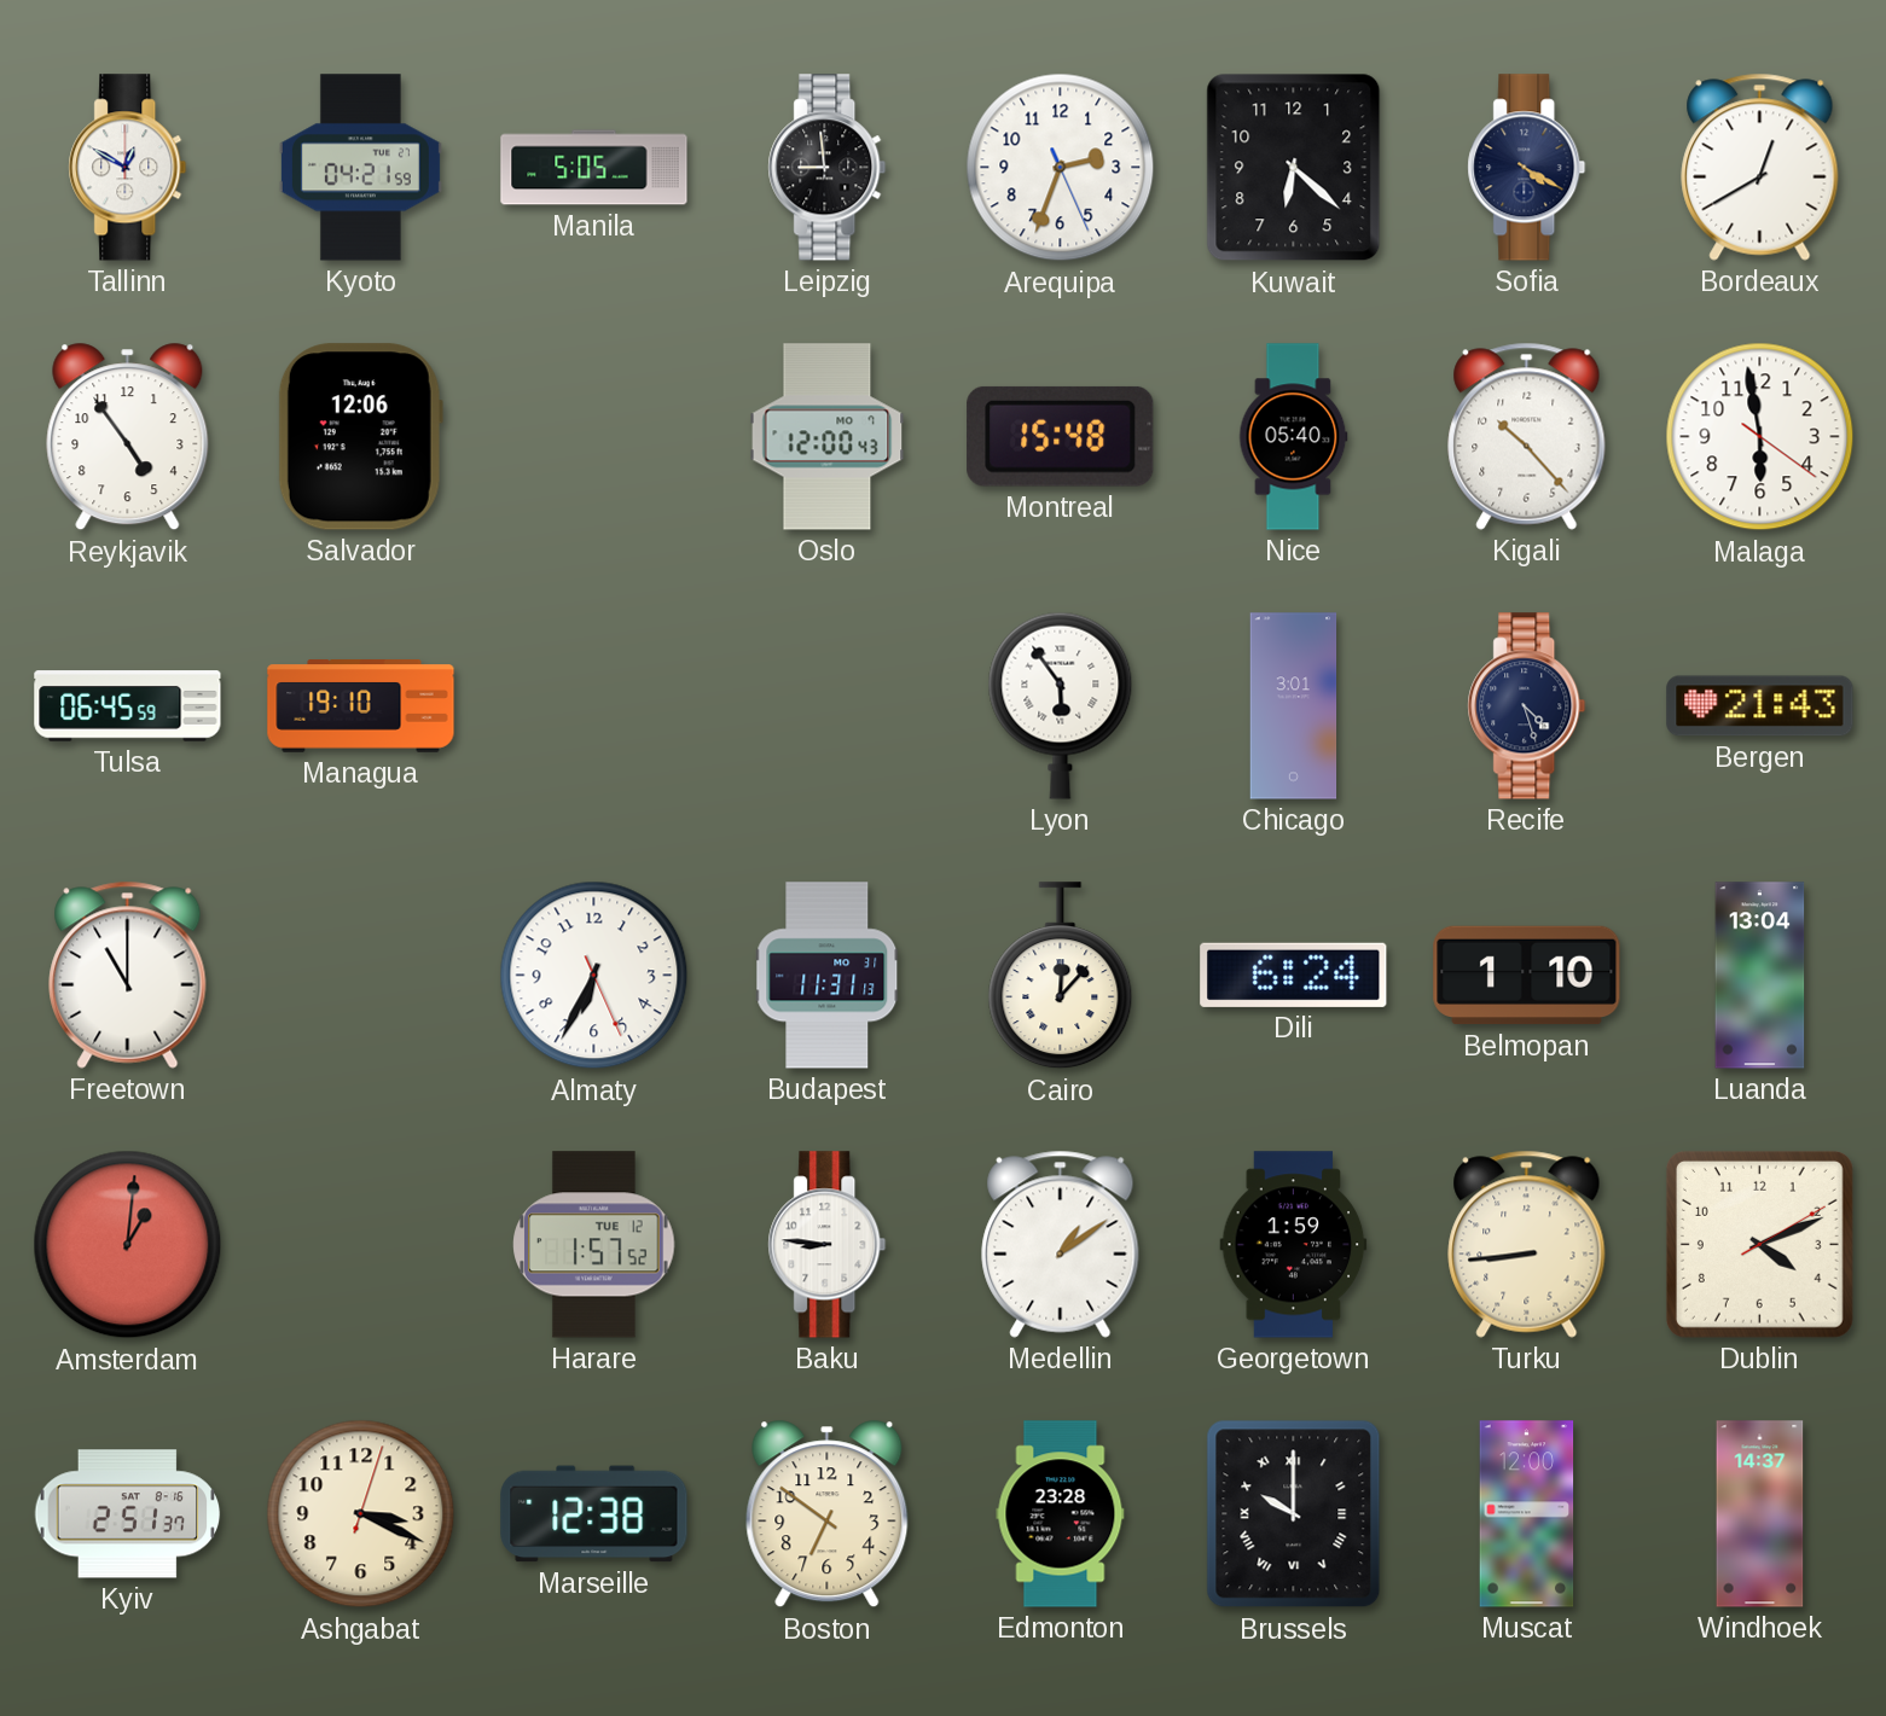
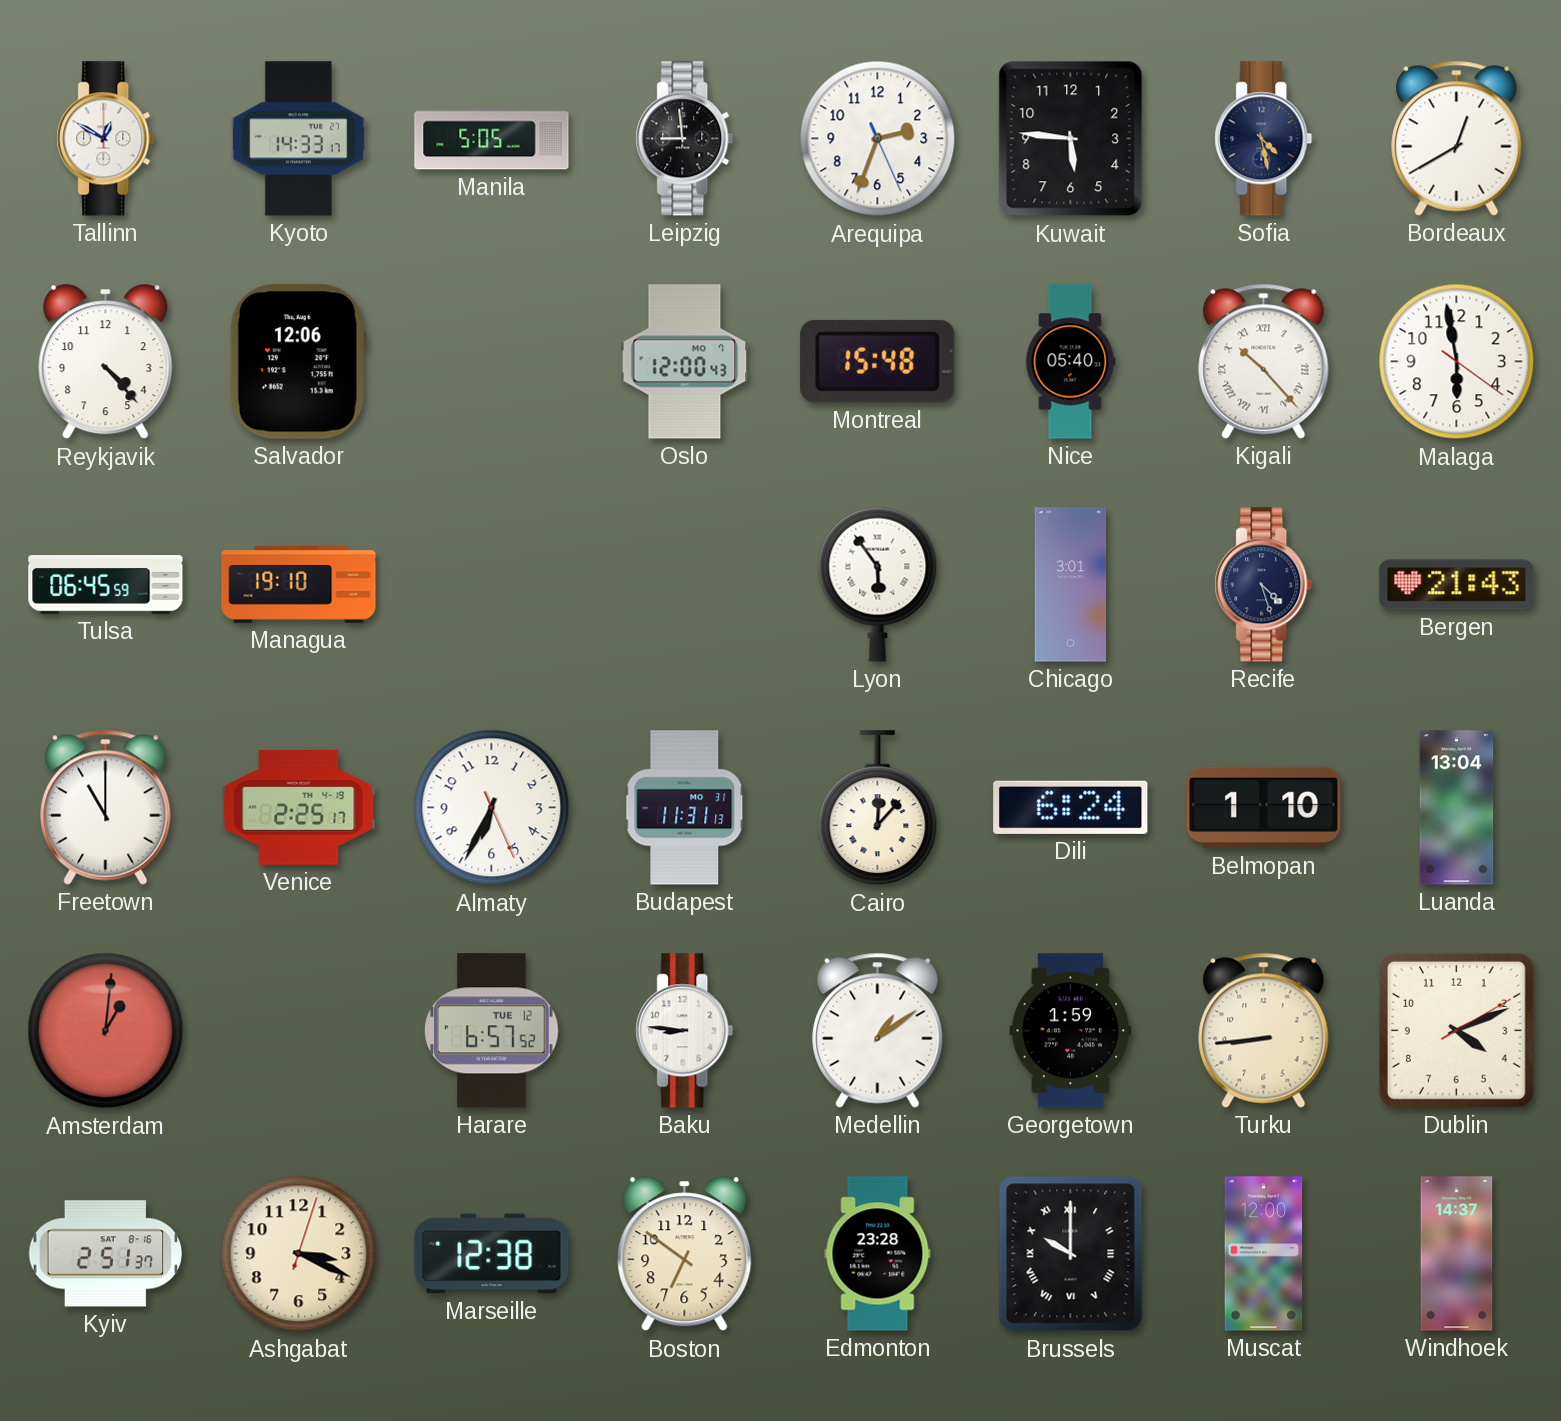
Kyoto: 04:21 -> 14:33 (298, 139)
Kuwait: 6:22 -> 5:46 (1071, 139)
Sofia: 4:20 -> 4:28 (1264, 139)
Reykjavik: 4:54 -> 4:23 (106, 362)
Kigali numerals: Arabic -> Roman (1264, 361)
Venice: none -> 2:25 (299, 807)
Harare: 1:57 -> 6:57 (492, 1031)
